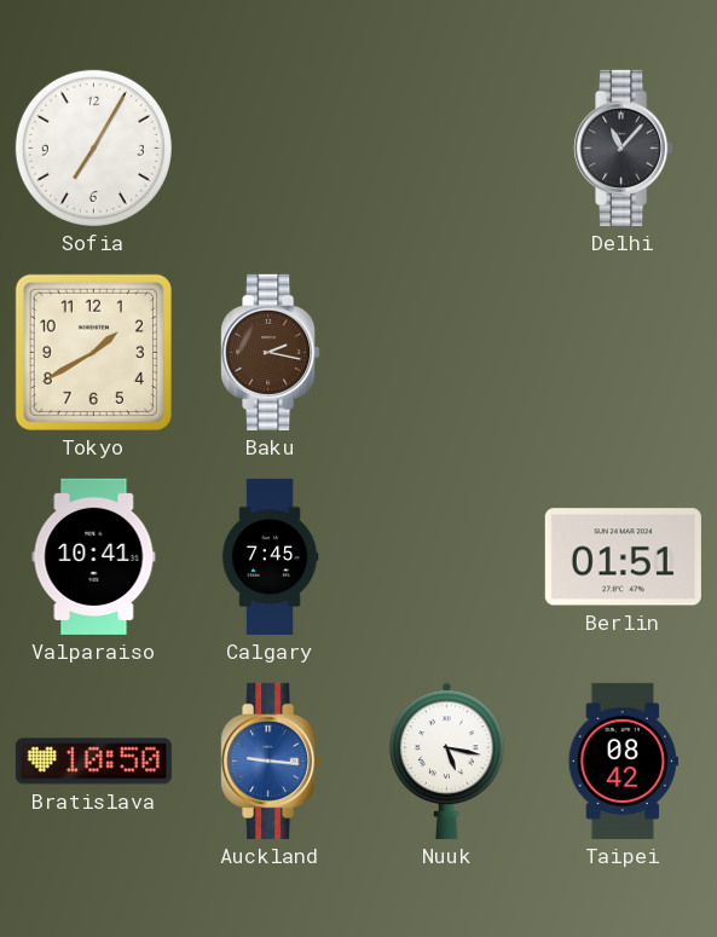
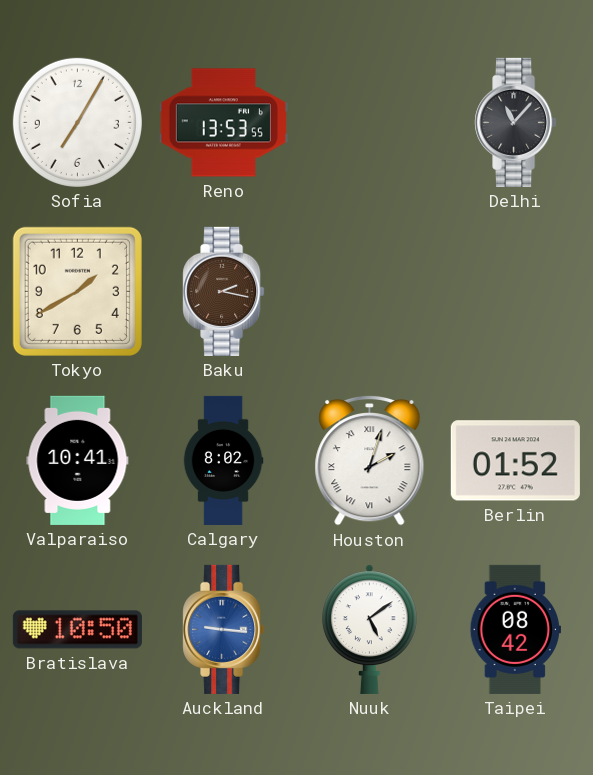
Reno: none -> 13:53 (223, 123)
Calgary: 7:45 -> 8:02 (223, 460)
Houston: none -> 2:03 (370, 460)
Berlin: 01:51 -> 01:52 (515, 461)
Nuuk: 5:17 -> 5:09 (370, 629)
